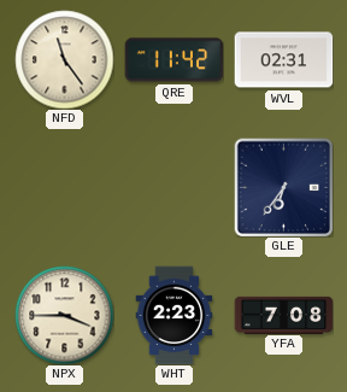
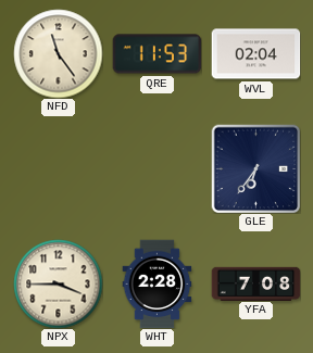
QRE: 11:42 -> 11:53 (156, 54)
WVL: 02:31 -> 02:04 (255, 54)
WHT: 2:23 -> 2:28 (158, 283)
